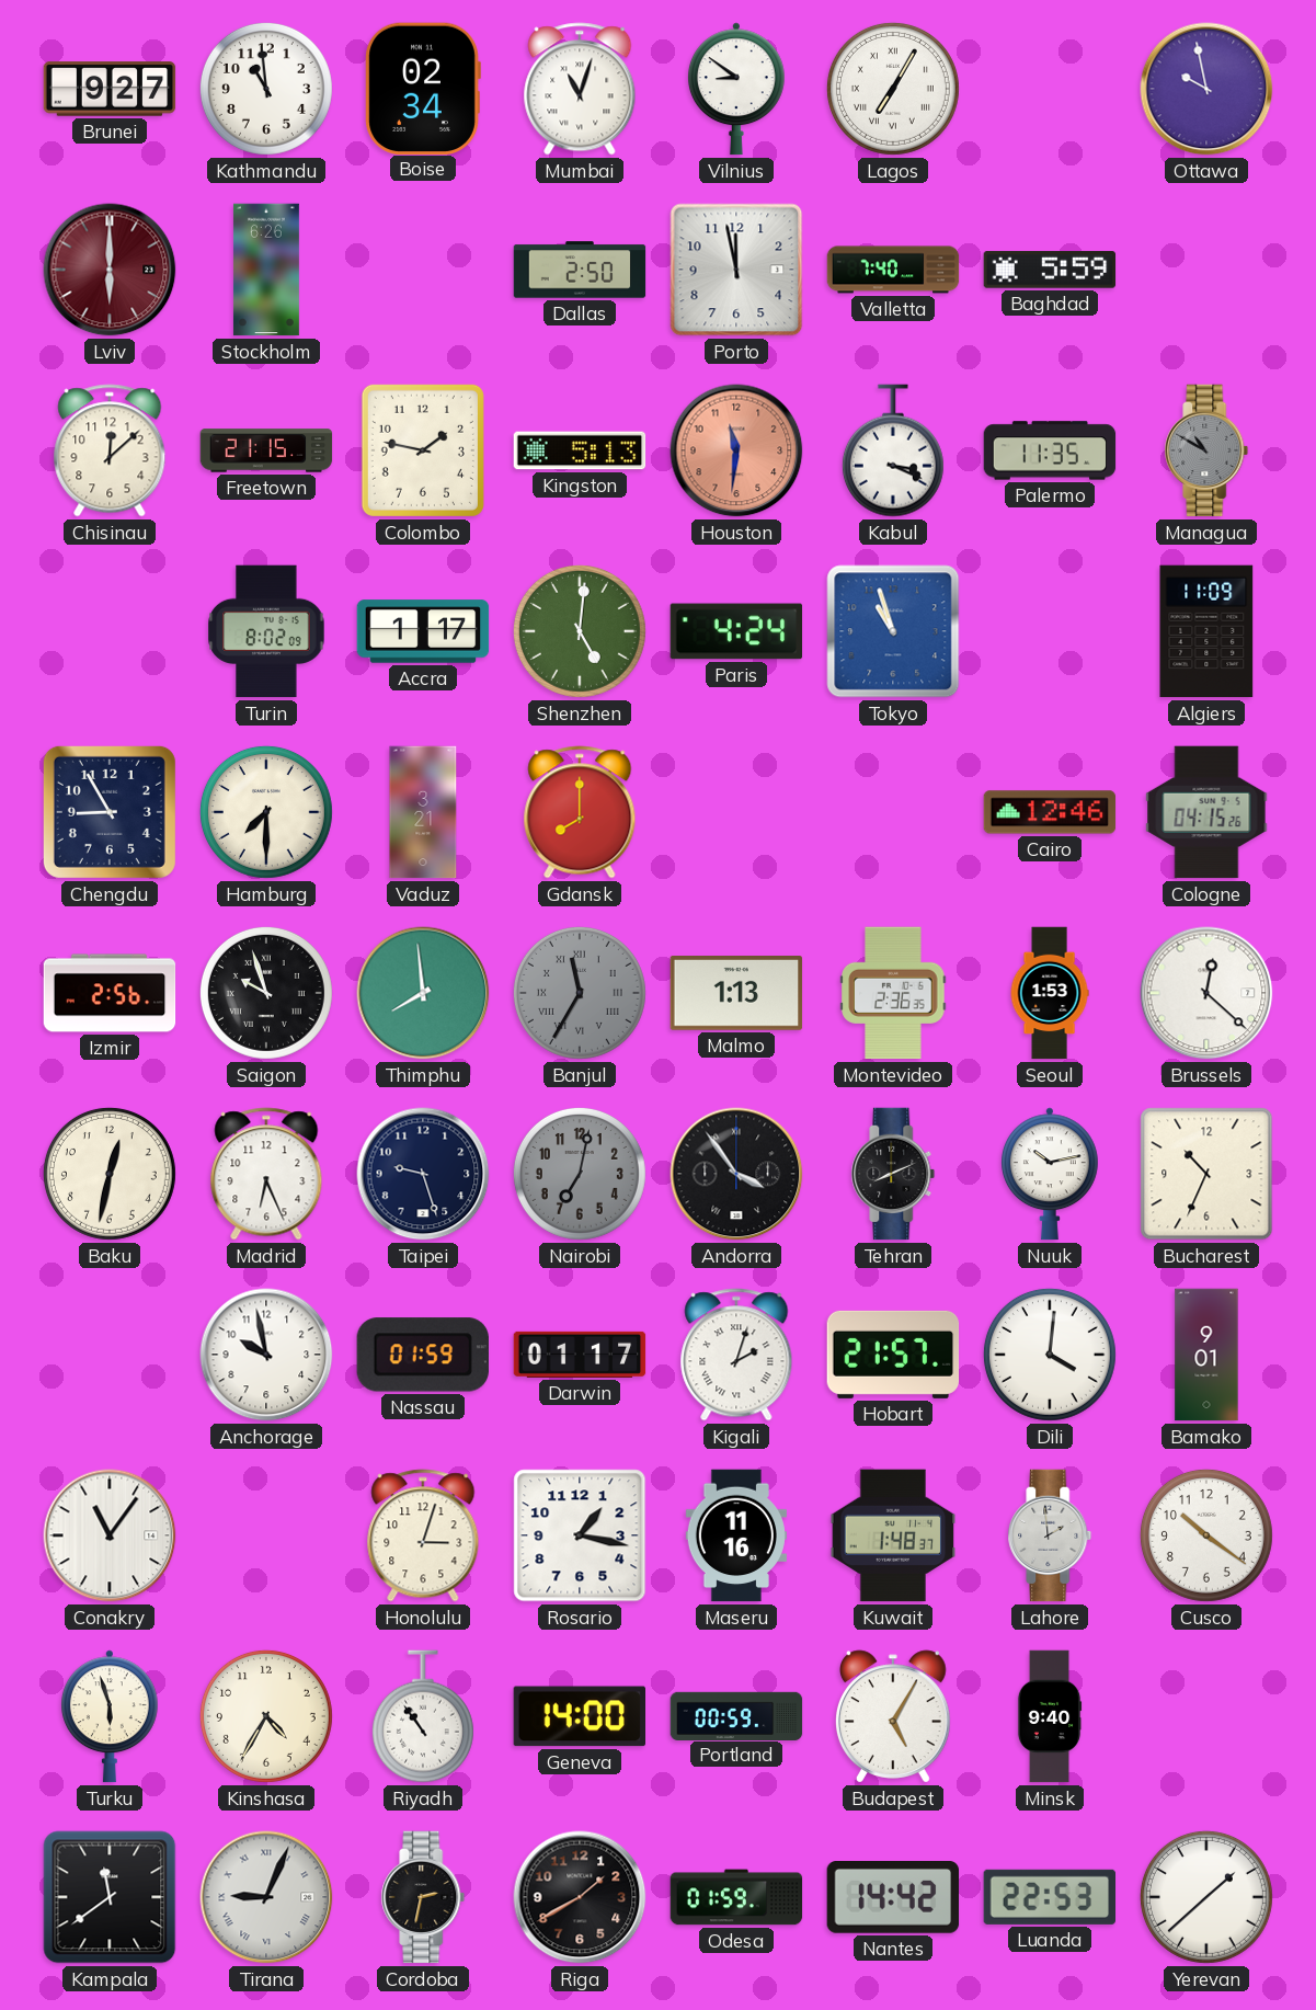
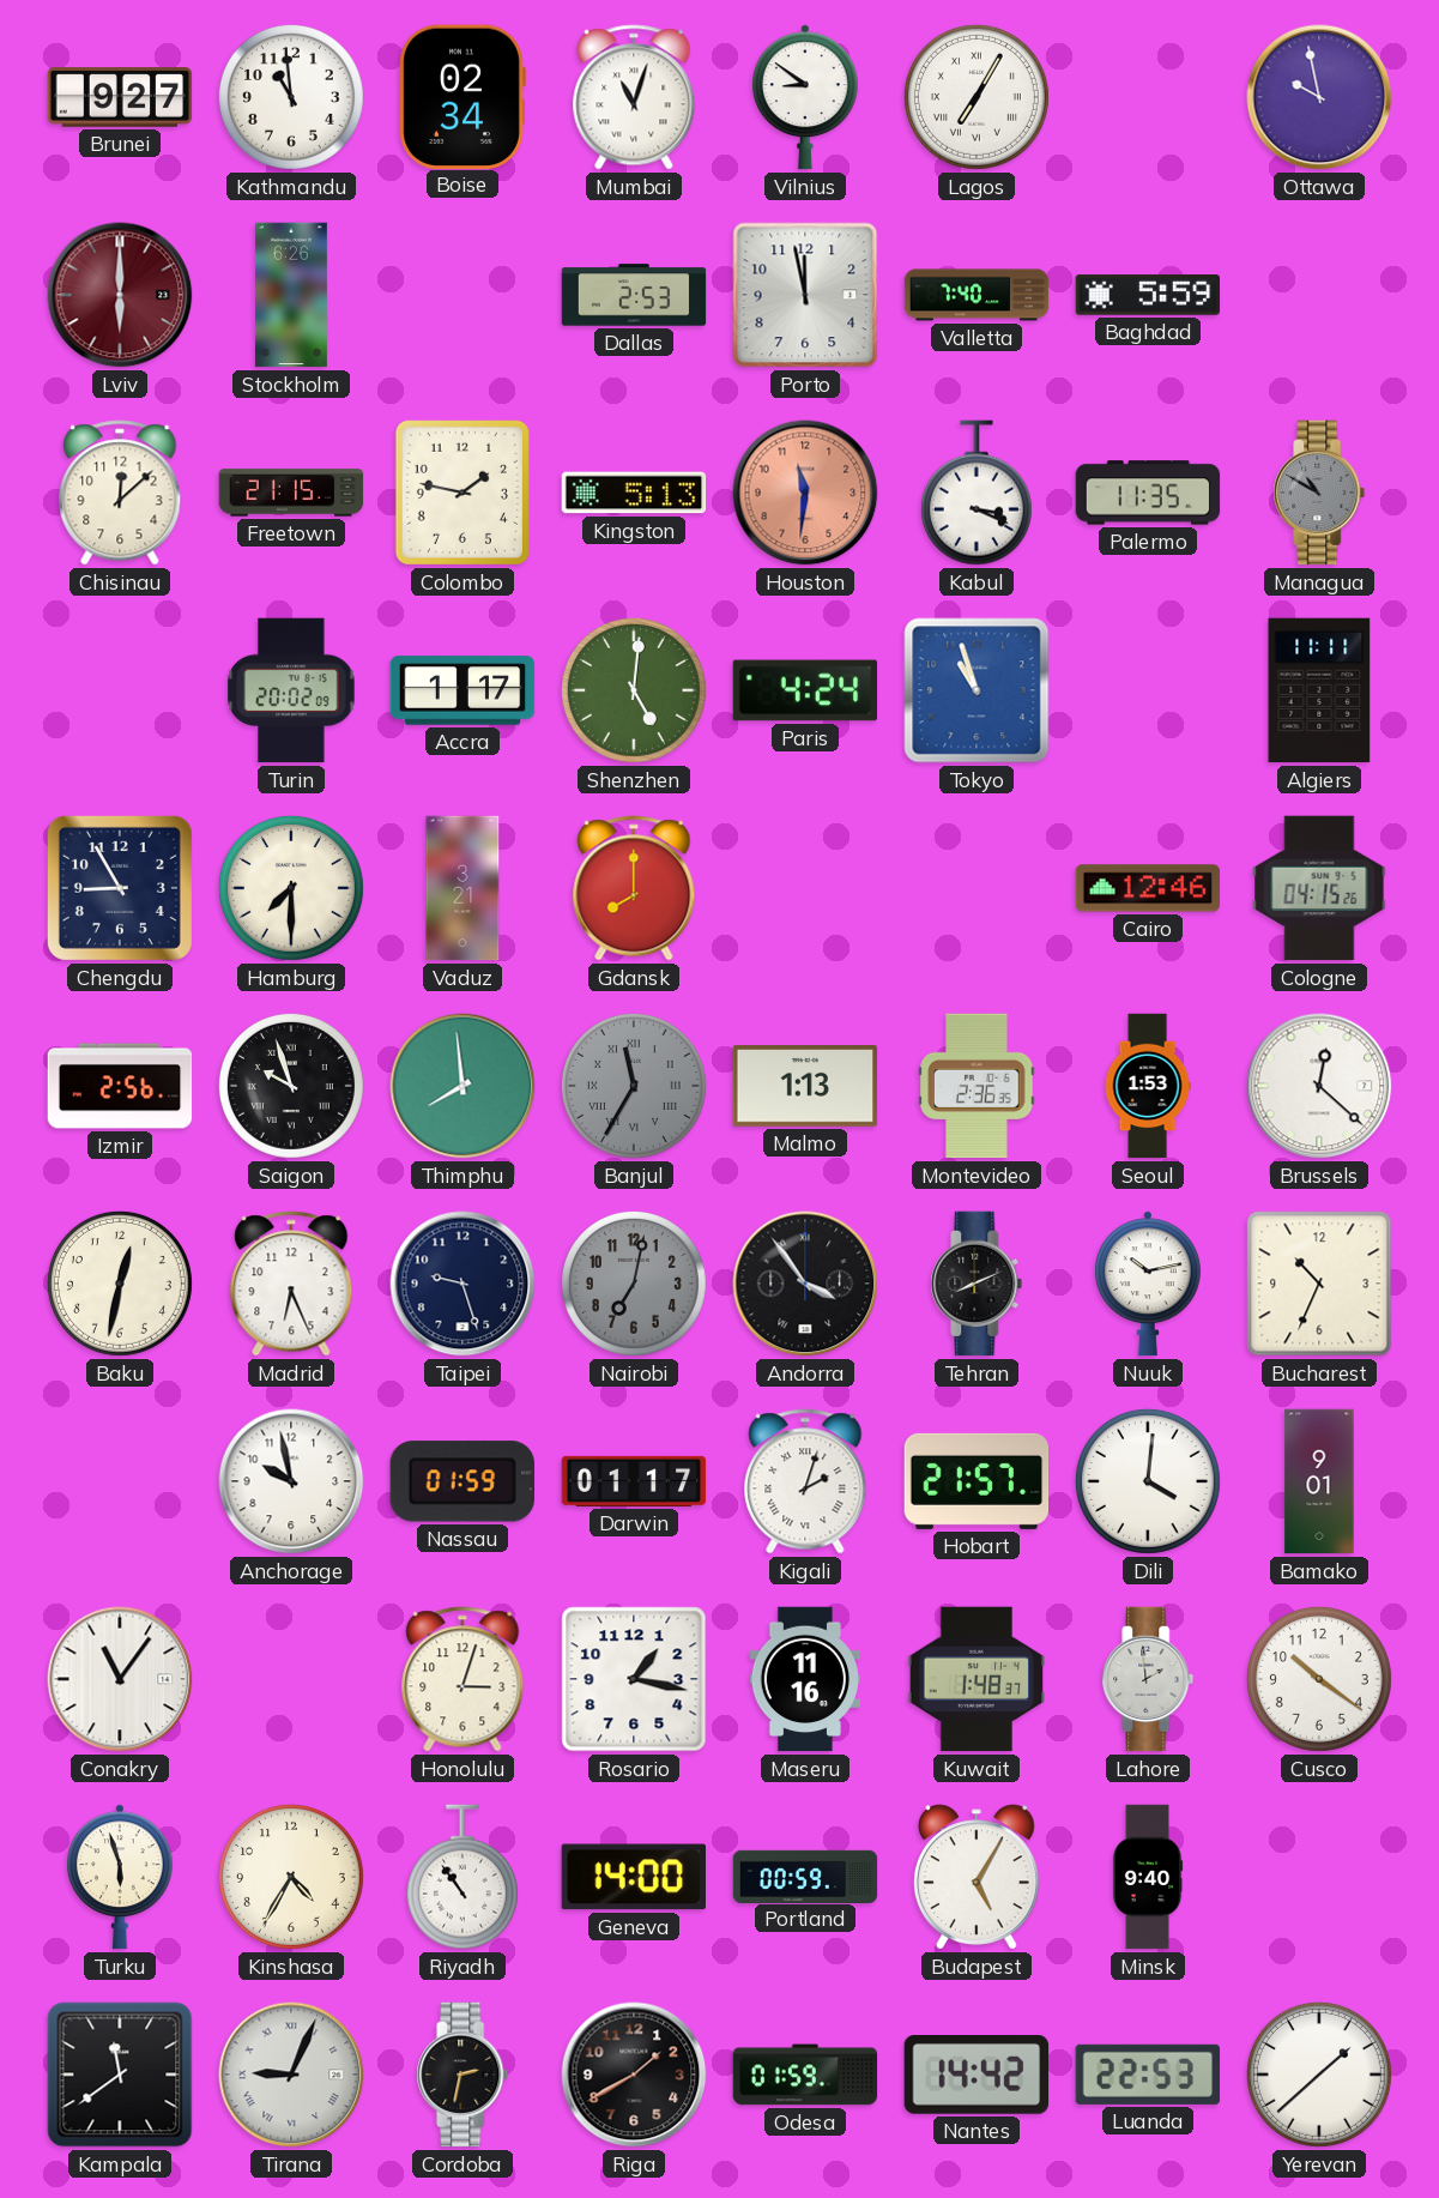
Dallas: 2:50 -> 2:53 (634, 295)
Turin: 8:02 -> 20:02 (291, 690)
Algiers: 11:09 -> 11:11 (1319, 690)
